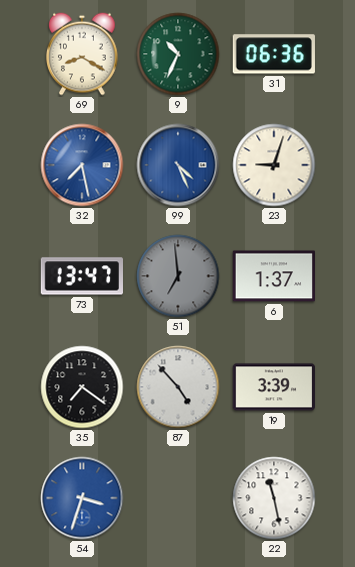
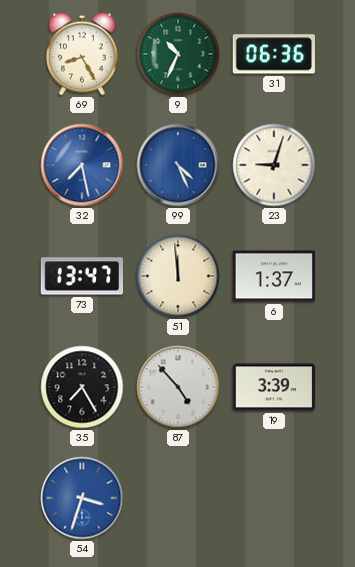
69: 8:20 -> 8:25 (83, 54)
51: 6:59 -> 11:59 (178, 276)
51 dial: grey -> cream (178, 276)
35: 7:21 -> 7:25 (82, 387)
22: 11:28 -> none (274, 498)
